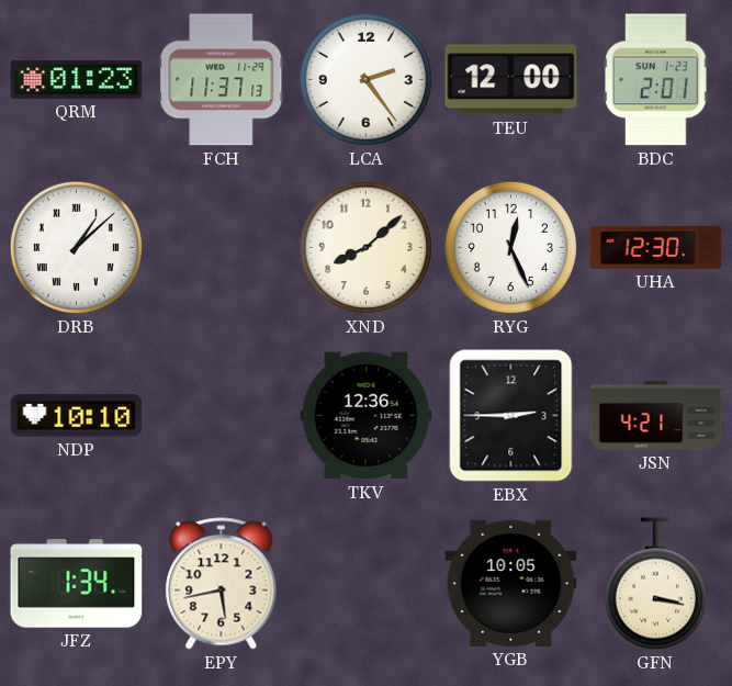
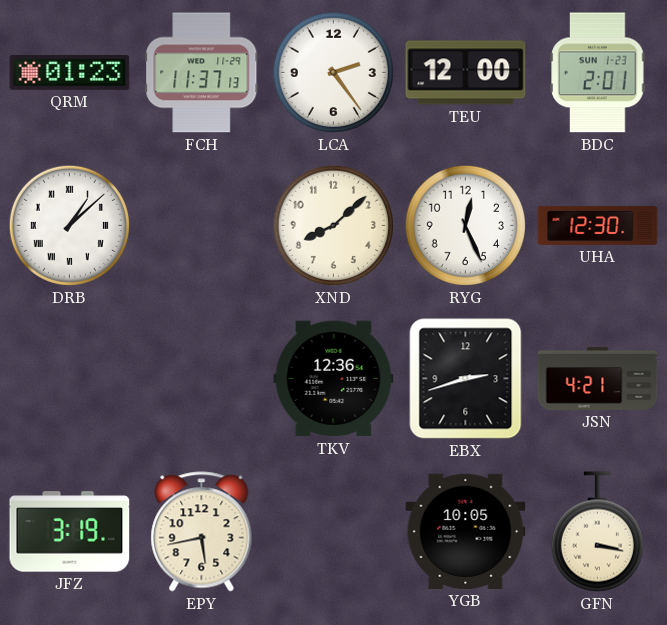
NDP: 10:10 -> none (77, 416)
EBX: 2:45 -> 2:42 (466, 379)
JFZ: 1:34 -> 3:19 (70, 532)
